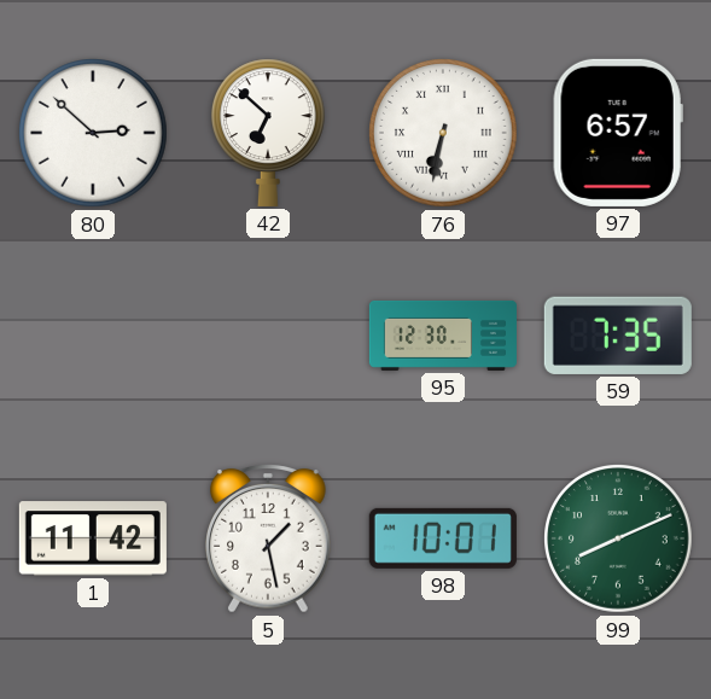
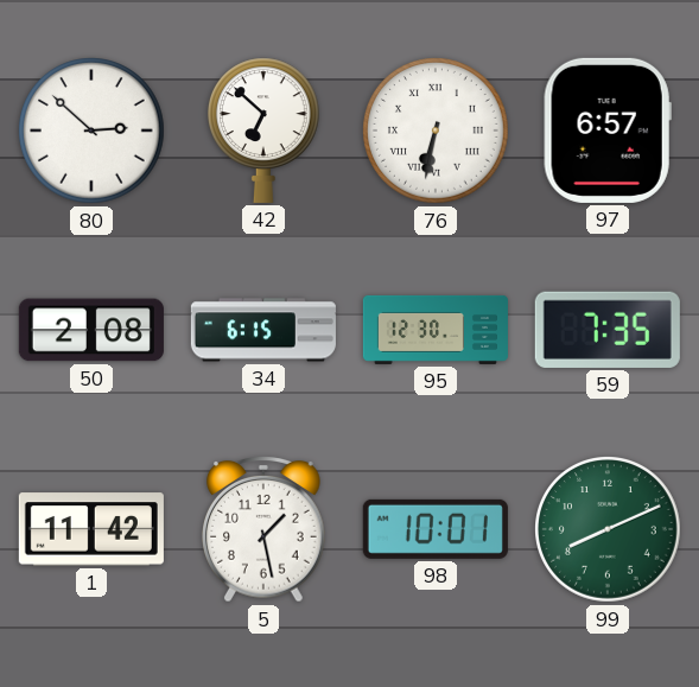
50: none -> 2:08 (91, 330)
34: none -> 6:15 (263, 330)
